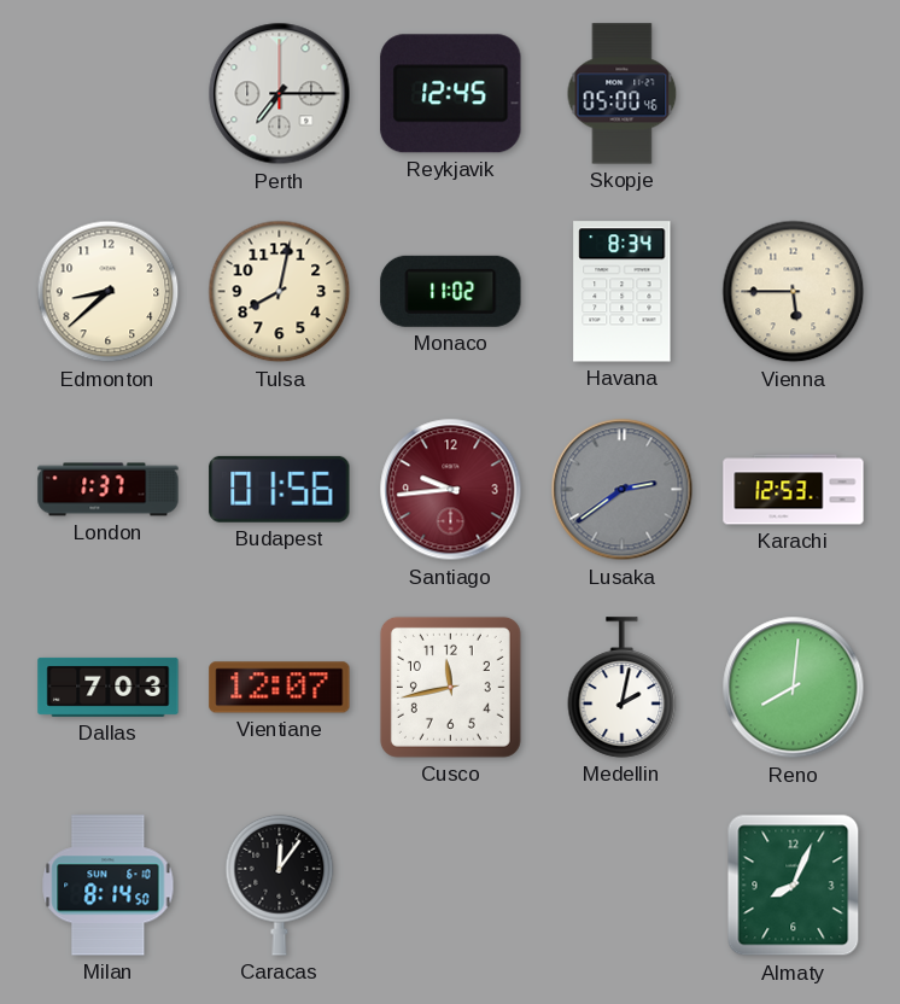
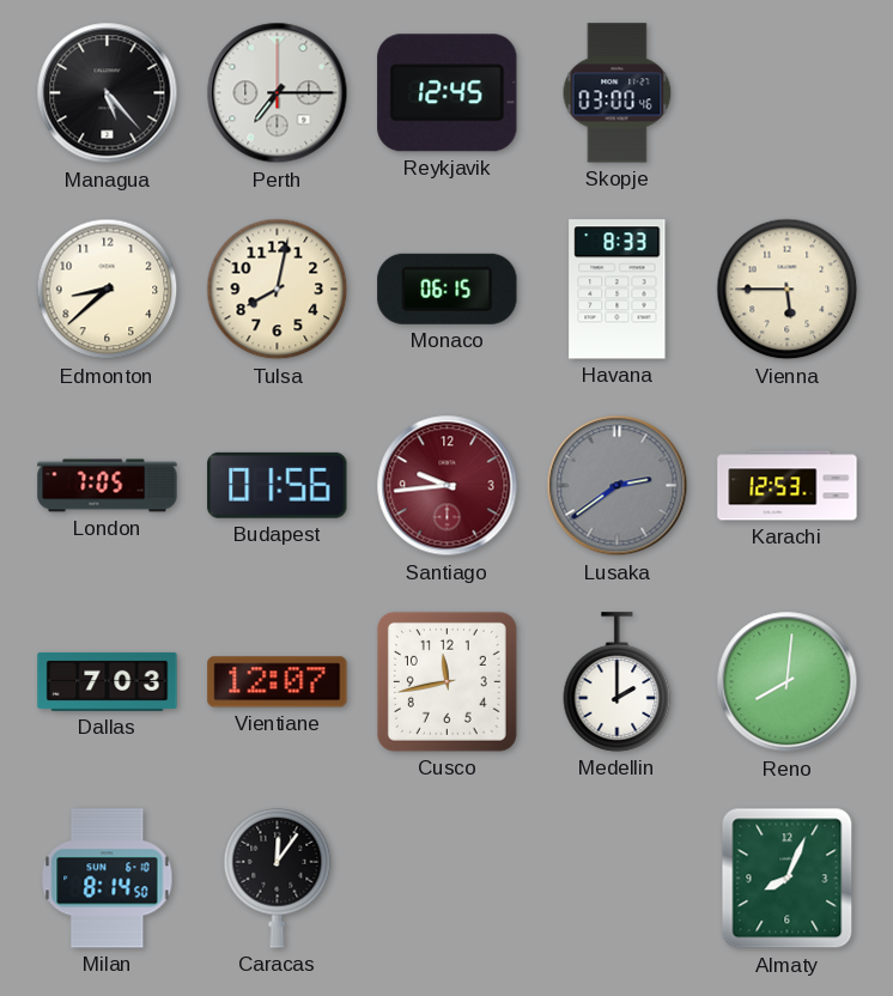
Managua: none -> 5:23 (108, 93)
Skopje: 05:00 -> 03:00 (618, 93)
Monaco: 11:02 -> 06:15 (448, 289)
Havana: 8:34 -> 8:33 (618, 290)
London: 1:37 -> 7:05 (108, 486)
Medellin: 2:02 -> 2:00 (618, 682)
